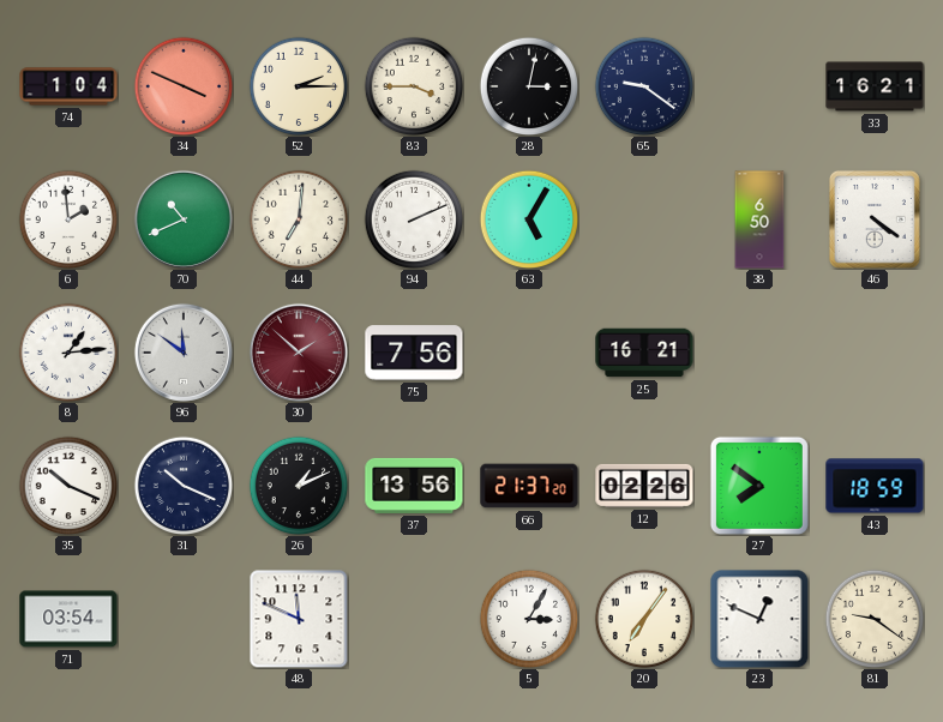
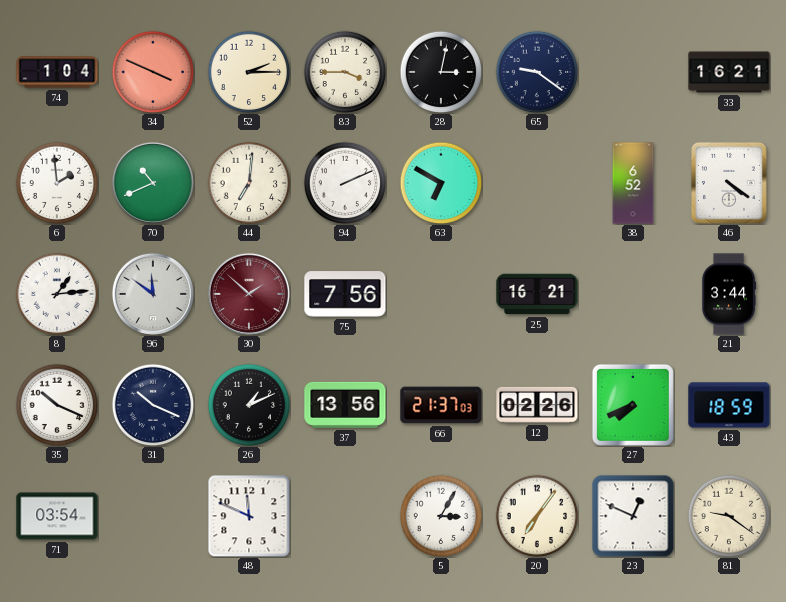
63: 5:05 -> 6:50 (441, 183)
38: 6:50 -> 6:52 (633, 183)
21: none -> 3:44 (728, 294)
66: 21:37:20 -> 21:37:03 (441, 405)
27: 7:51 -> 7:41 (633, 405)
